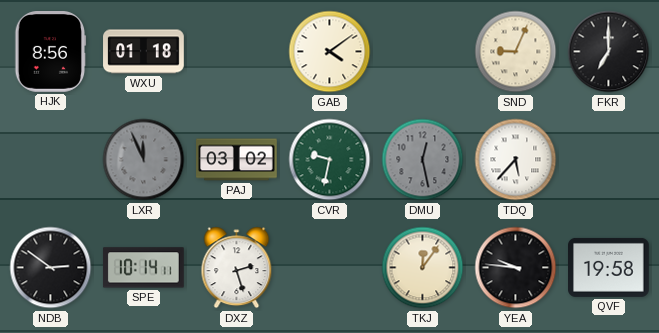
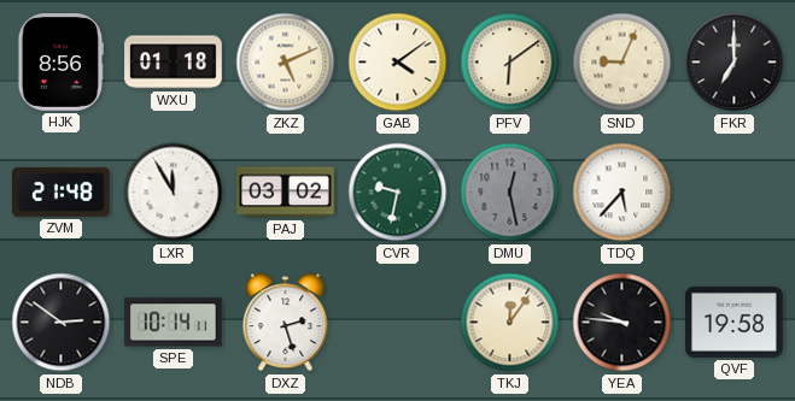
ZKZ: none -> 5:11 (286, 63)
PFV: none -> 6:09 (510, 63)
ZVM: none -> 21:48 (62, 191)
LXR: 11:56 -> 11:55 (174, 193)
LXR dial: grey -> white (174, 193)
